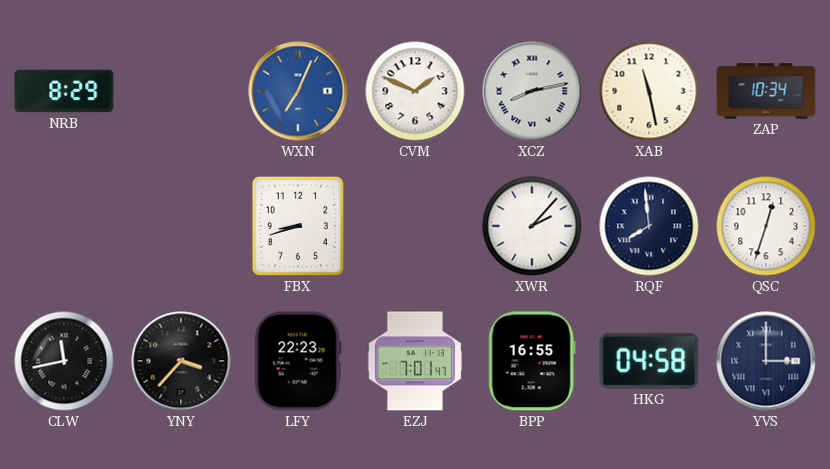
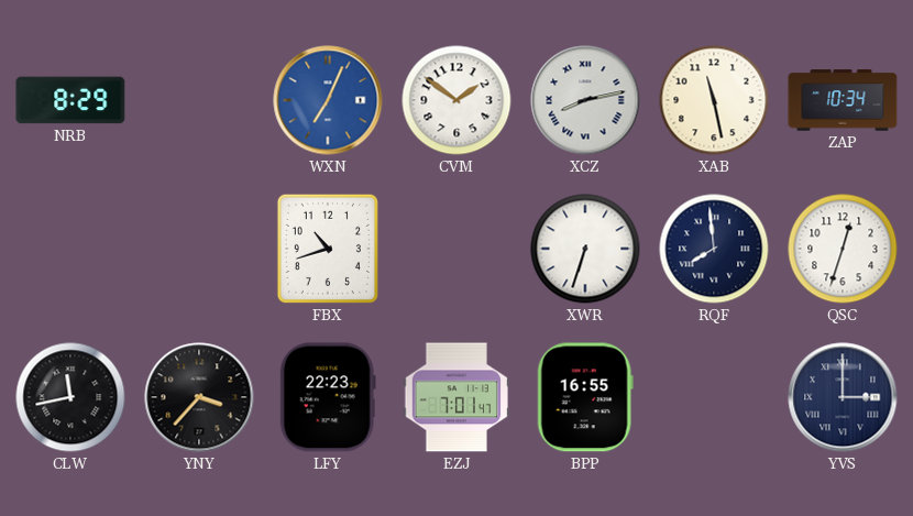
CVM: 1:49 -> 1:51 (457, 100)
FBX: 8:42 -> 10:42 (328, 249)
XWR: 2:07 -> 6:33 (585, 249)
HKG: 04:58 -> none (649, 361)
